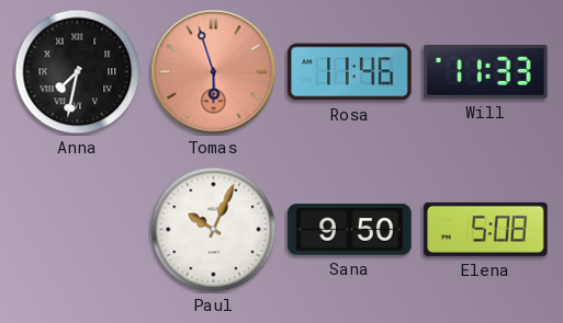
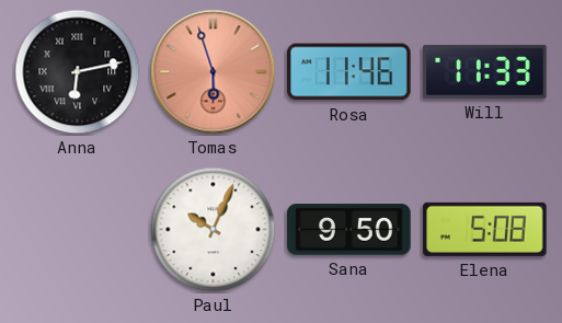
Anna: 7:32 -> 6:13 (78, 72)
